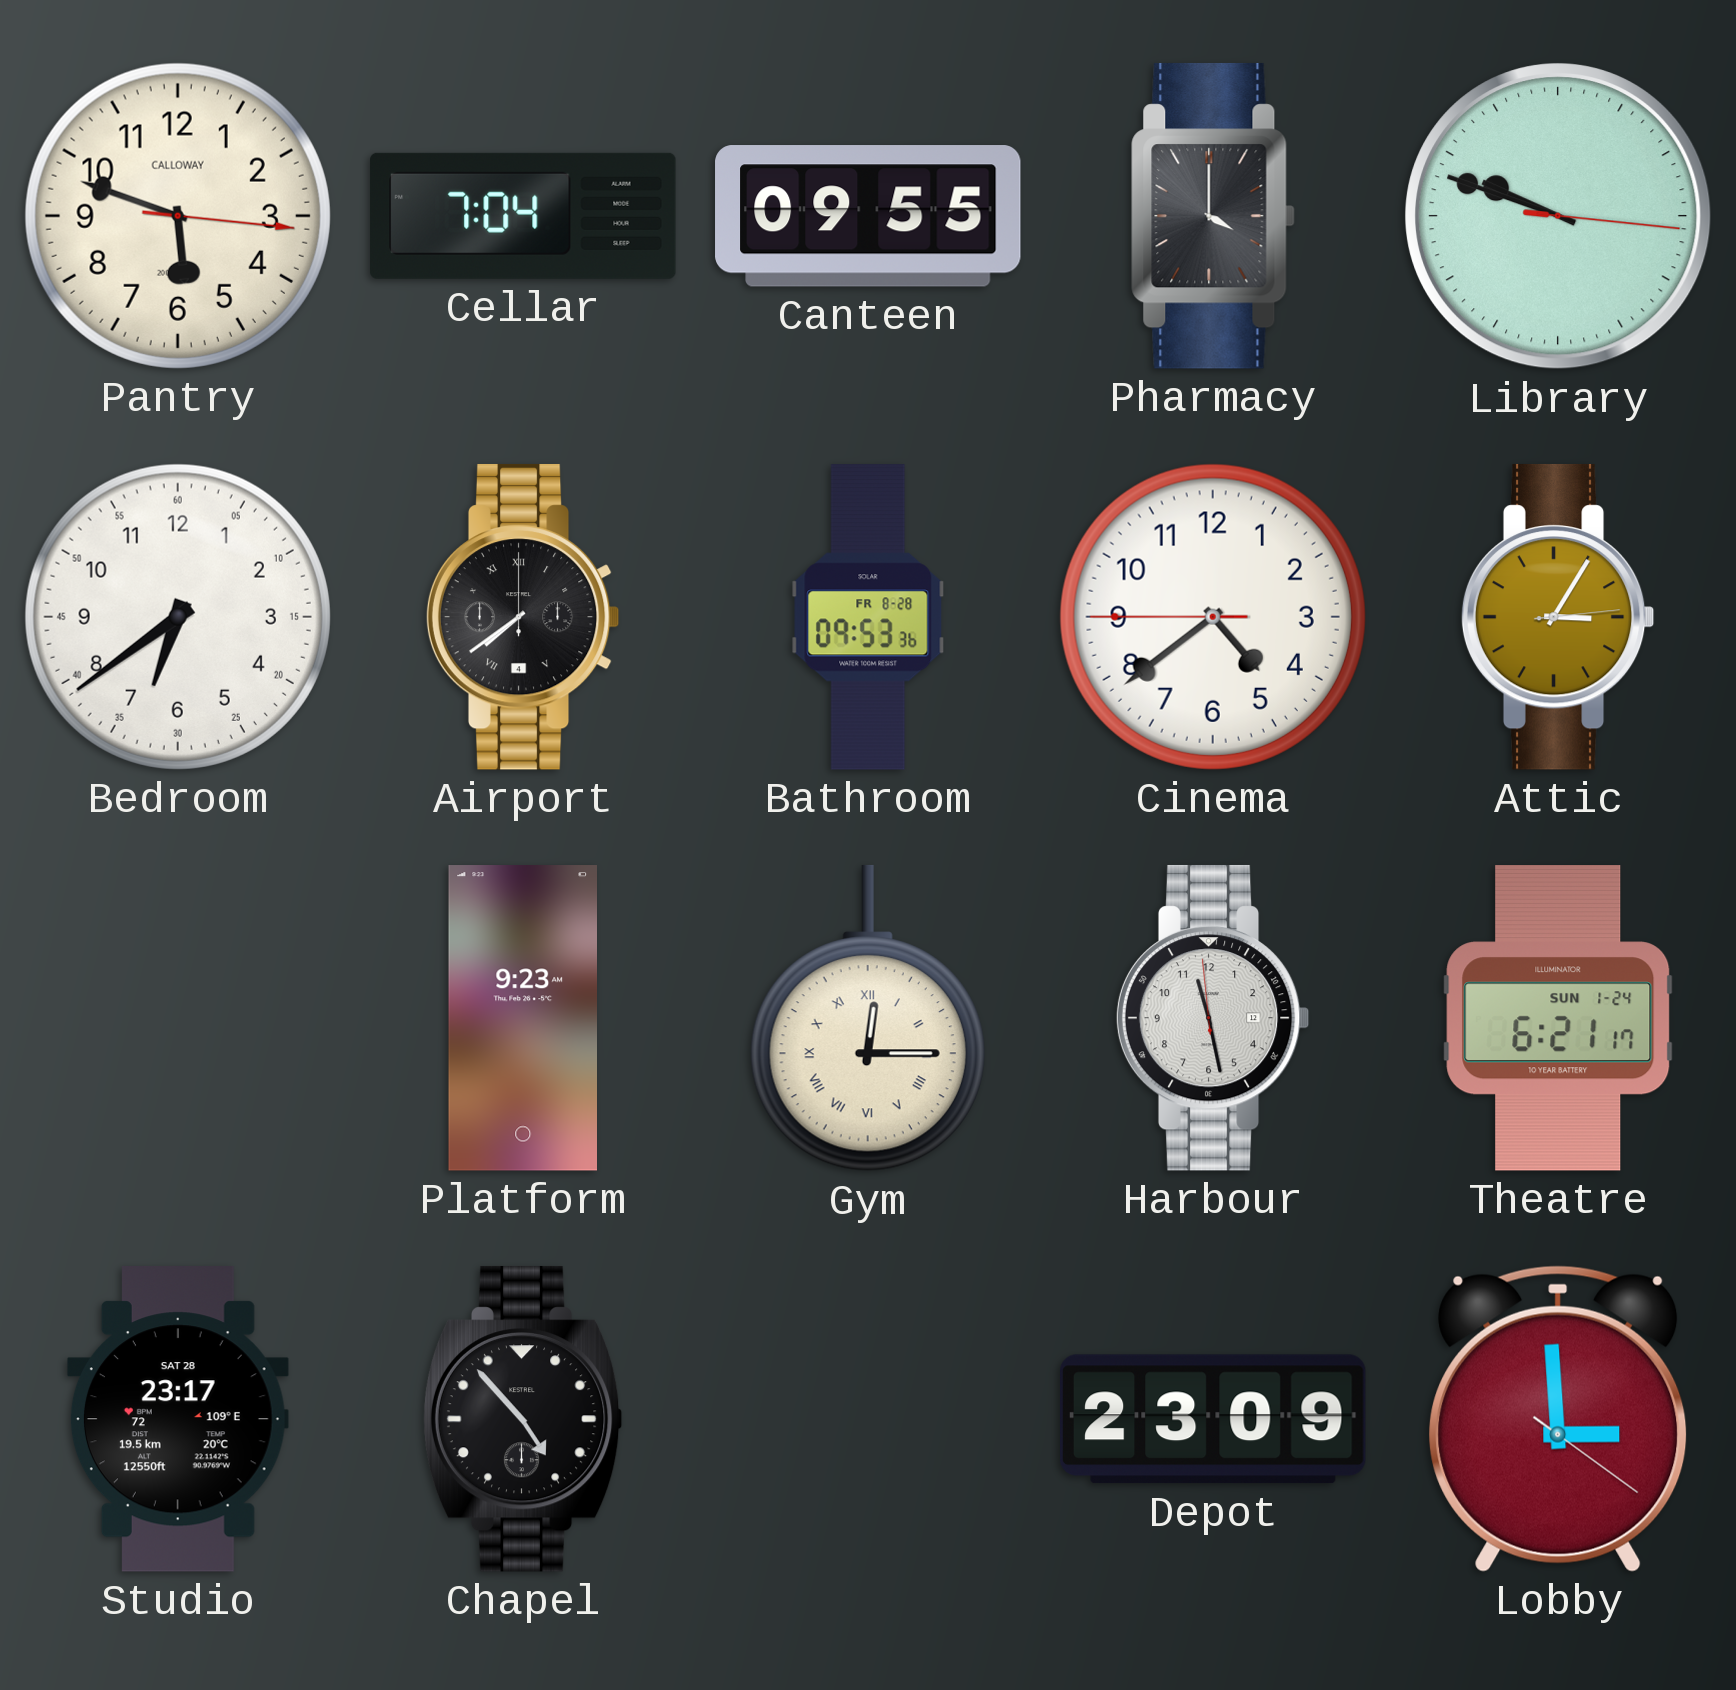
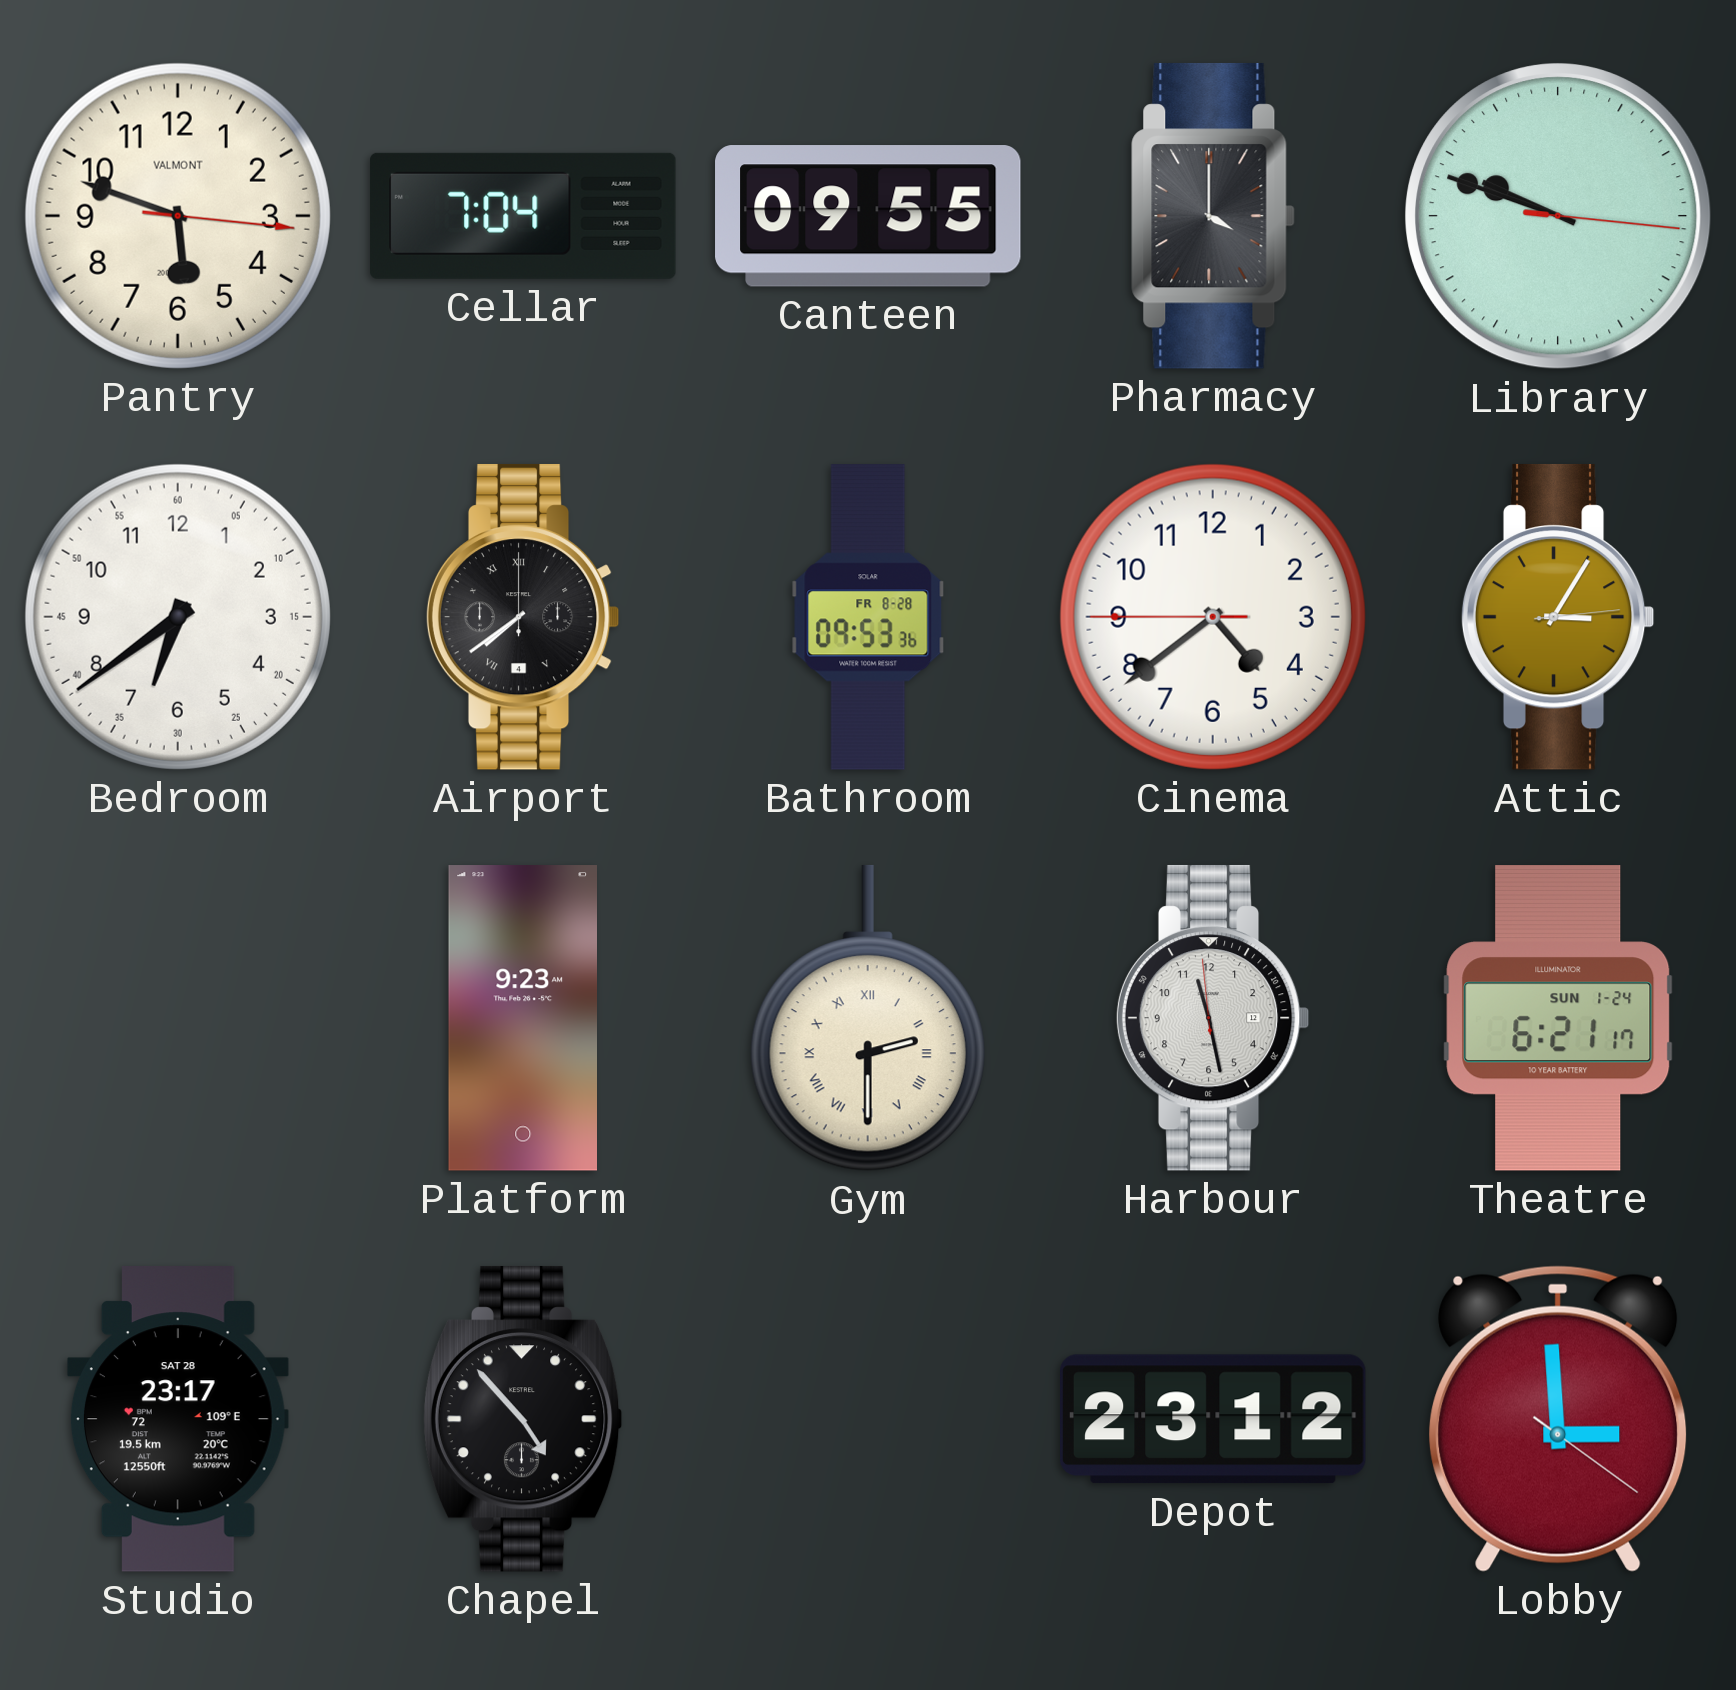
Pantry brand: CALLOWAY -> VALMONT (178, 216)
Gym: 12:15 -> 2:30 (868, 1018)
Depot: 23:09 -> 23:12 (1214, 1419)
